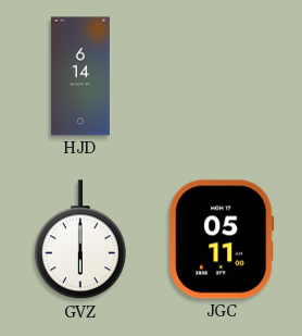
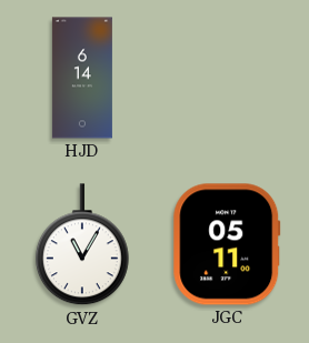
GVZ: 6:00 -> 11:05 (82, 245)
